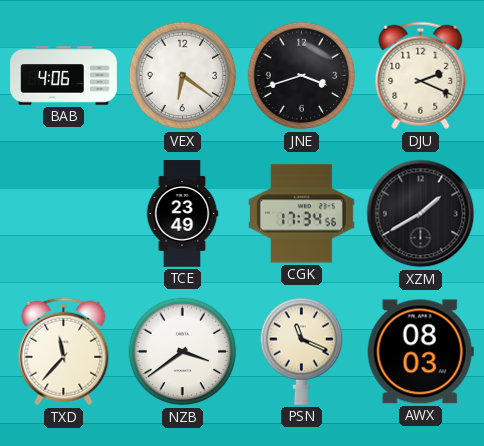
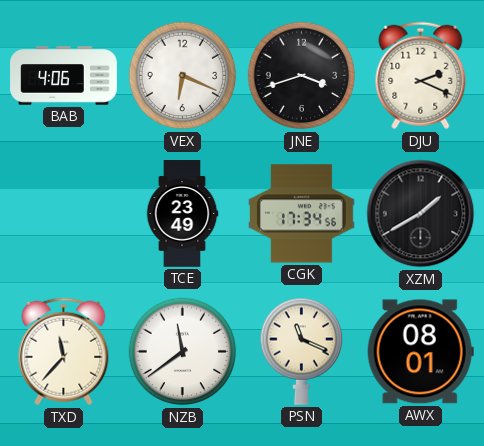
VEX: 6:21 -> 6:19 (183, 76)
NZB: 3:39 -> 11:39 (183, 352)
AWX: 08:03 -> 08:01 (420, 352)
